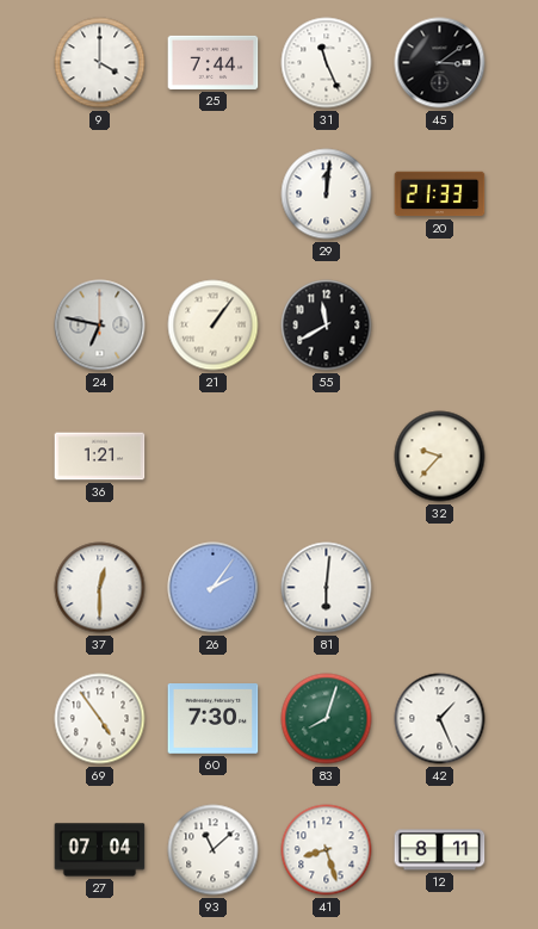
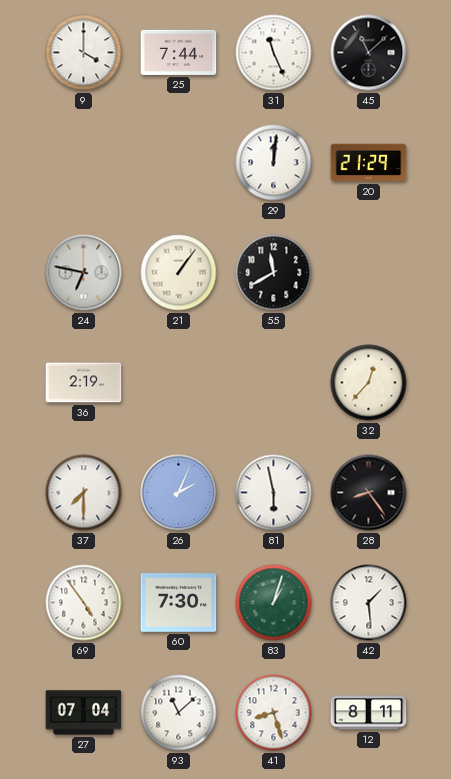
45: 3:09 -> 11:08 (369, 53)
20: 21:33 -> 21:29 (369, 163)
36: 1:21 -> 2:19 (84, 383)
32: 9:37 -> 12:37 (369, 383)
37: 12:30 -> 7:30 (84, 493)
26: 2:06 -> 2:04 (179, 493)
81: 6:01 -> 5:58 (274, 493)
28: none -> 8:24 (369, 493)
83: 8:03 -> 1:03 (274, 603)
42: 1:26 -> 1:29 (369, 603)
